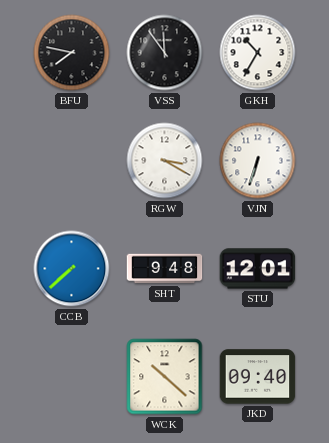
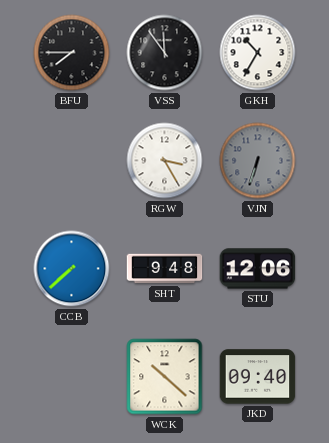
BFU: 7:47 -> 7:45 (72, 53)
RGW: 3:20 -> 3:25 (165, 161)
VJN dial: white -> grey (258, 161)
STU: 12:01 -> 12:06 (258, 269)
